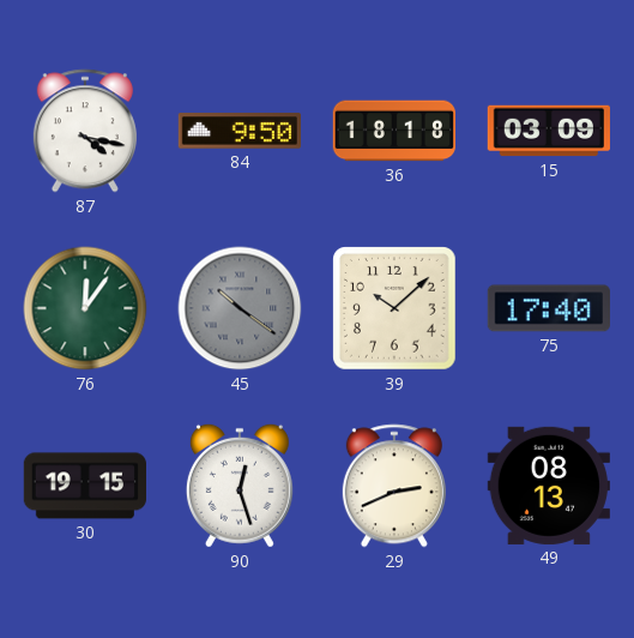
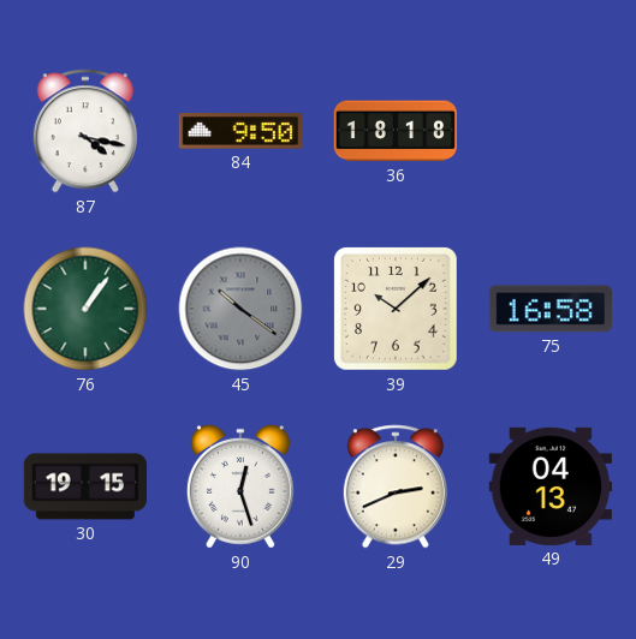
15: 03:09 -> none (548, 131)
76: 12:06 -> 1:06 (85, 309)
75: 17:40 -> 16:58 (549, 309)
49: 08:13 -> 04:13 (551, 486)
